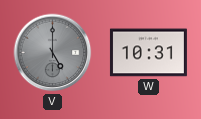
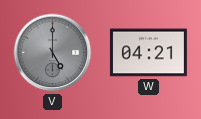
W: 10:31 -> 04:21 (148, 53)
